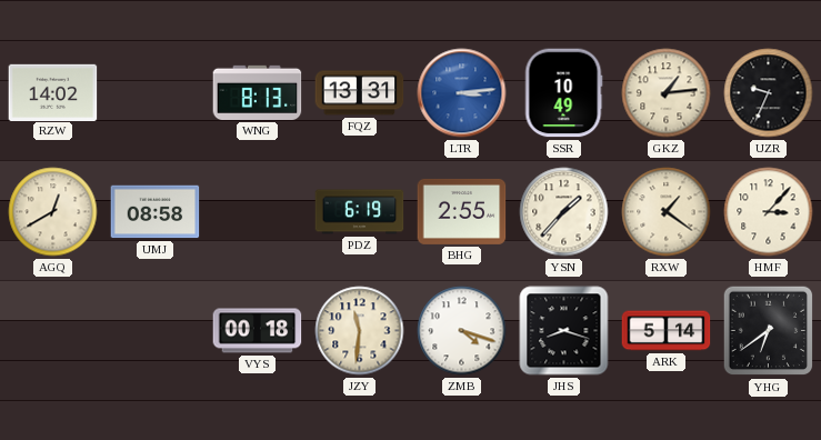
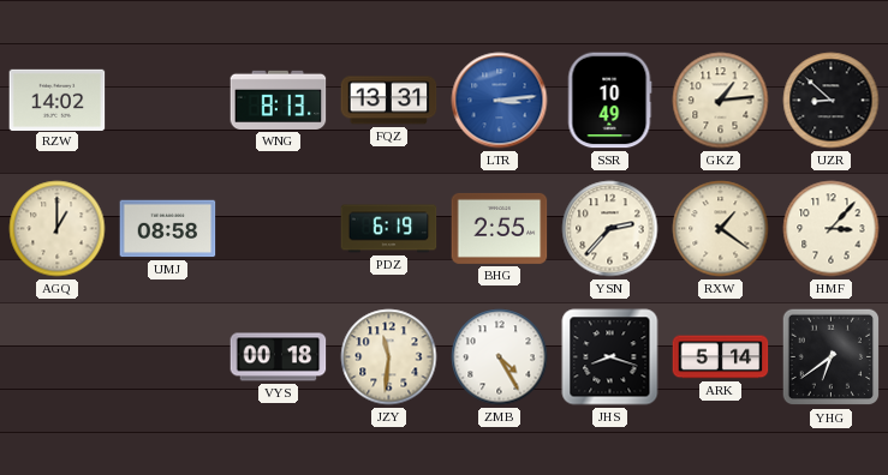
UZR: 9:34 -> 8:52 (832, 101)
AGQ: 12:40 -> 1:00 (58, 229)
YSN: 1:37 -> 2:37 (610, 229)
ZMB: 4:18 -> 4:25 (500, 357)
